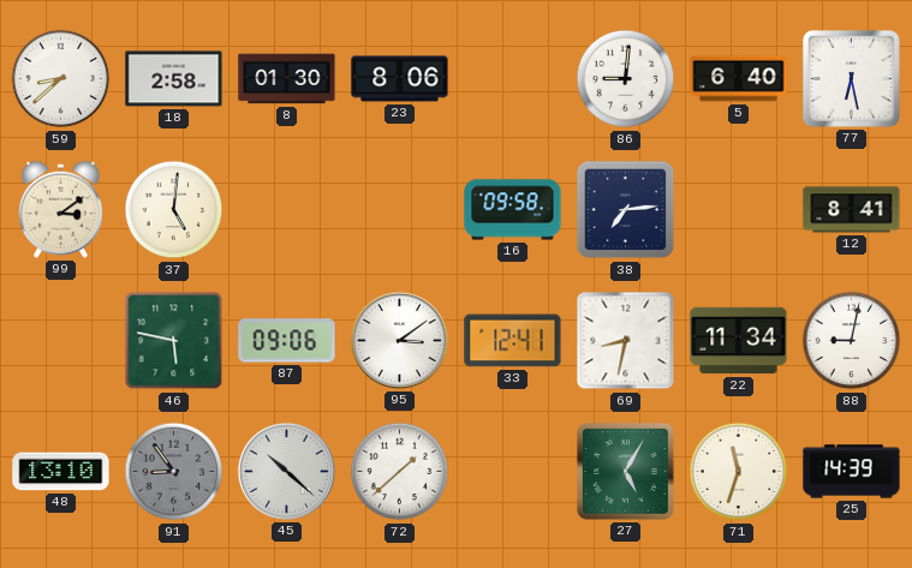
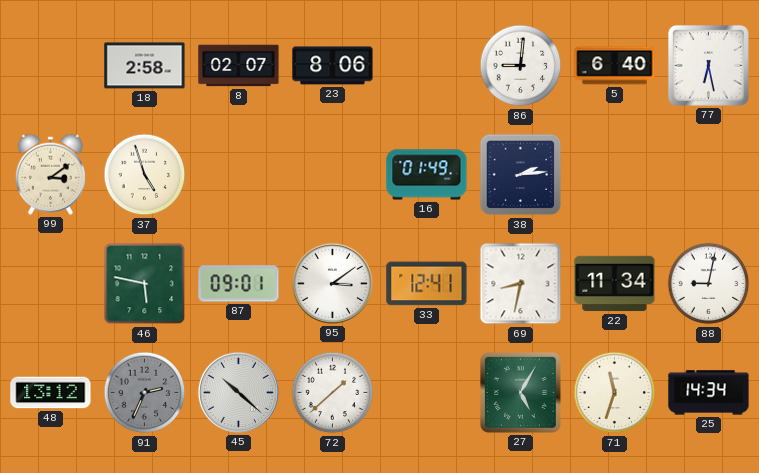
59: 8:38 -> none (61, 79)
8: 01:30 -> 02:07 (239, 66)
37: 5:01 -> 4:57 (145, 175)
16: 09:58 -> 01:49 (427, 175)
38: 7:14 -> 2:14 (521, 175)
12: 8:41 -> none (852, 210)
87: 09:06 -> 09:01 (239, 284)
48: 13:10 -> 13:12 (51, 393)
91: 8:54 -> 2:34 (145, 393)
25: 14:39 -> 14:34 (709, 393)
